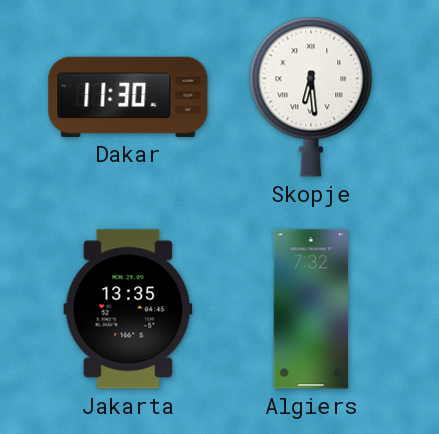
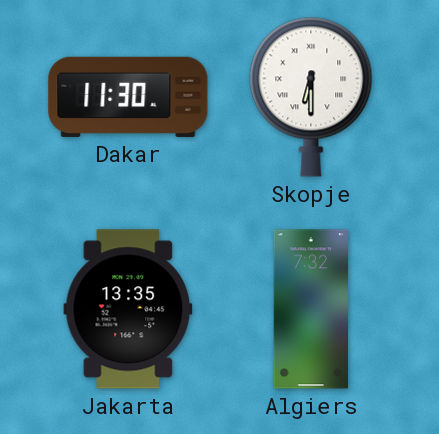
Skopje: 6:29 -> 6:30 (311, 97)
